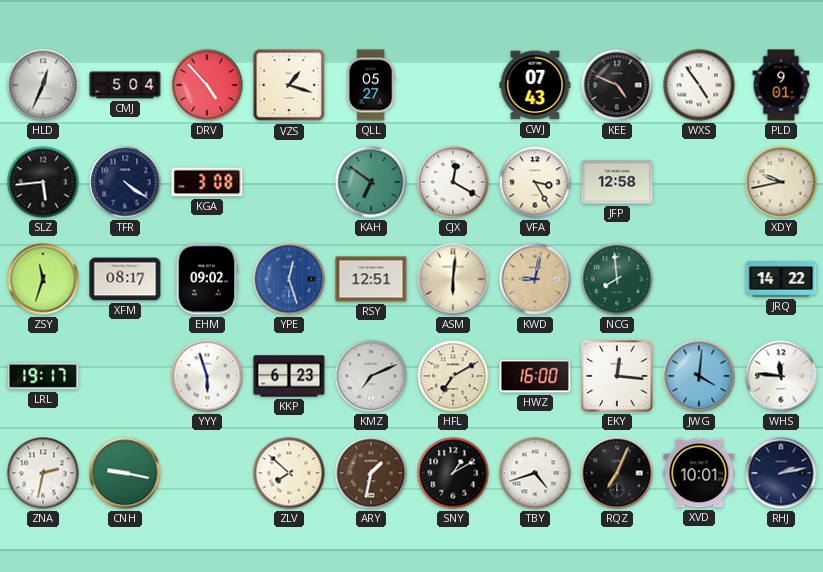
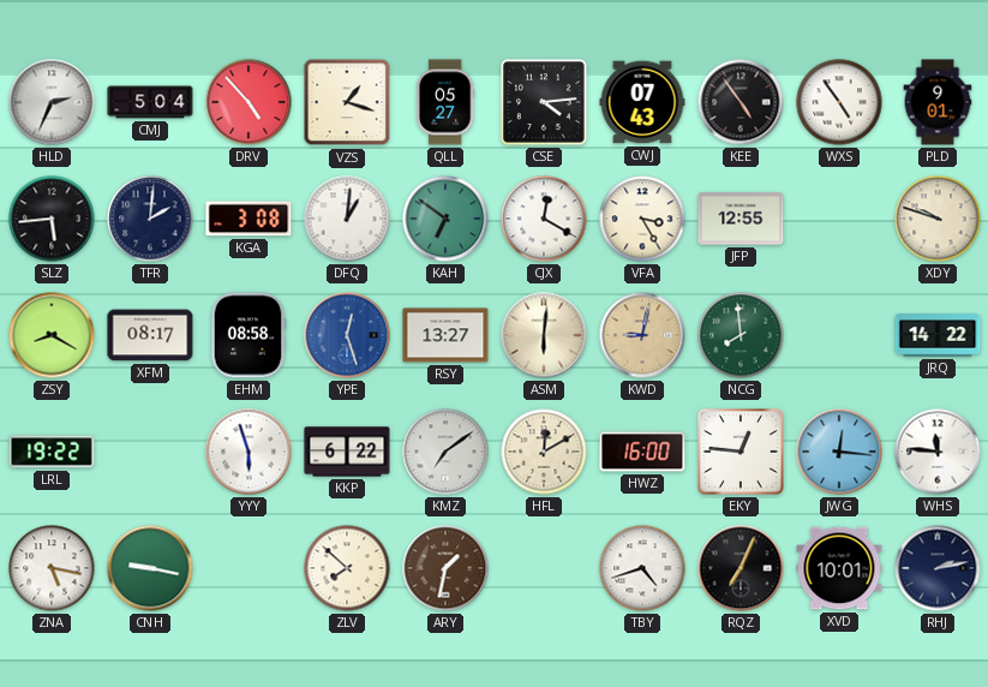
HLD: 12:34 -> 2:34 (52, 102)
CSE: none -> 4:14 (544, 102)
KEE: 4:49 -> 4:54 (741, 102)
TFR: 4:21 -> 2:01 (150, 219)
DFQ: none -> 1:01 (347, 219)
JFP: 12:58 -> 12:55 (741, 219)
XDY: 9:43 -> 9:48 (938, 219)
ZSY: 11:33 -> 8:20 (52, 335)
EHM: 09:02 -> 08:58 (249, 335)
RSY: 12:51 -> 13:27 (445, 335)
LRL: 19:17 -> 19:22 (52, 452)
KKP: 6:23 -> 6:22 (347, 452)
KMZ: 7:11 -> 7:09 (445, 452)
HFL: 7:10 -> 12:10 (544, 452)
EKY: 12:16 -> 12:46 (741, 452)
JWG: 4:01 -> 12:16 (839, 452)
ZNA: 2:32 -> 5:17 (52, 568)
SNY: 1:10 -> none (453, 473)
